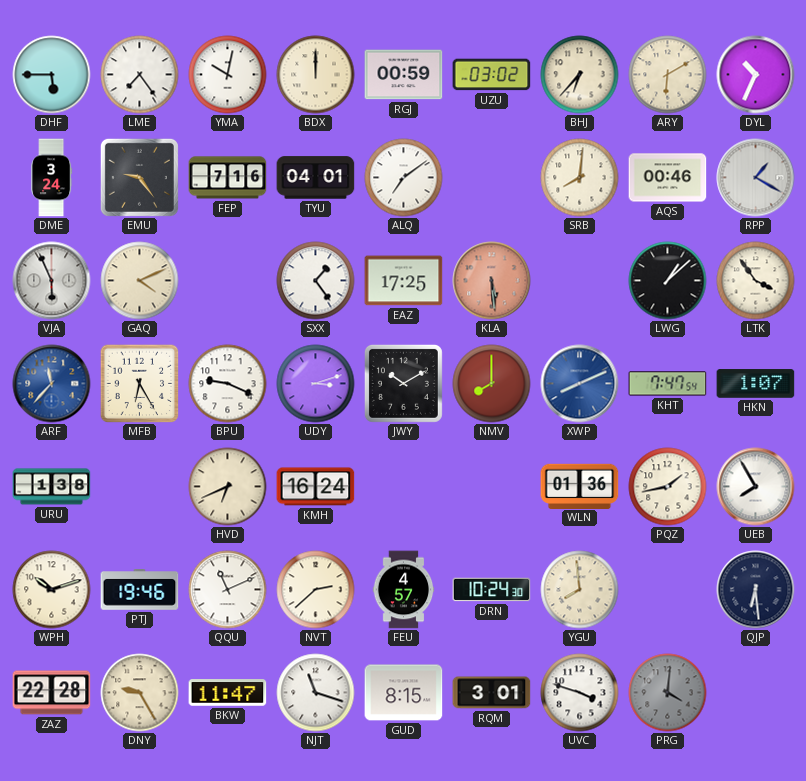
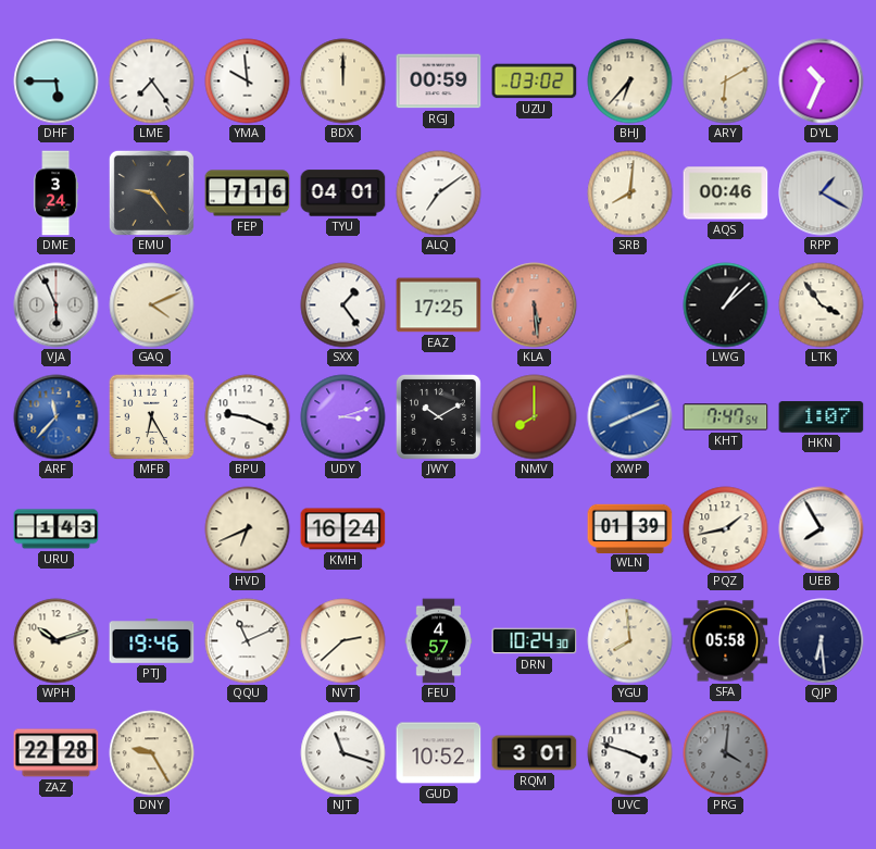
YMA: 10:02 -> 9:59 (248, 82)
URU: 1:38 -> 1:43 (57, 529)
WLN: 01:36 -> 01:39 (630, 528)
SFA: none -> 05:58 (726, 641)
BKW: 11:47 -> none (228, 693)
GUD: 8:15 -> 10:52 (439, 753)
